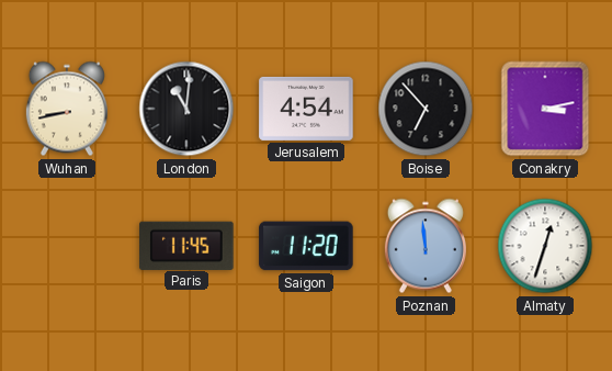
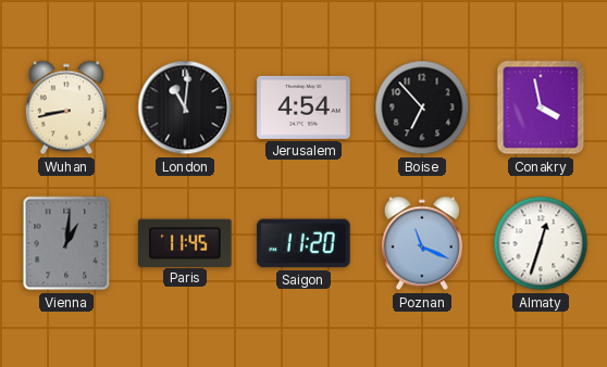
Conakry: 3:13 -> 3:58 (541, 107)
Vienna: none -> 1:01 (66, 243)
Poznan: 11:59 -> 11:19 (422, 243)
